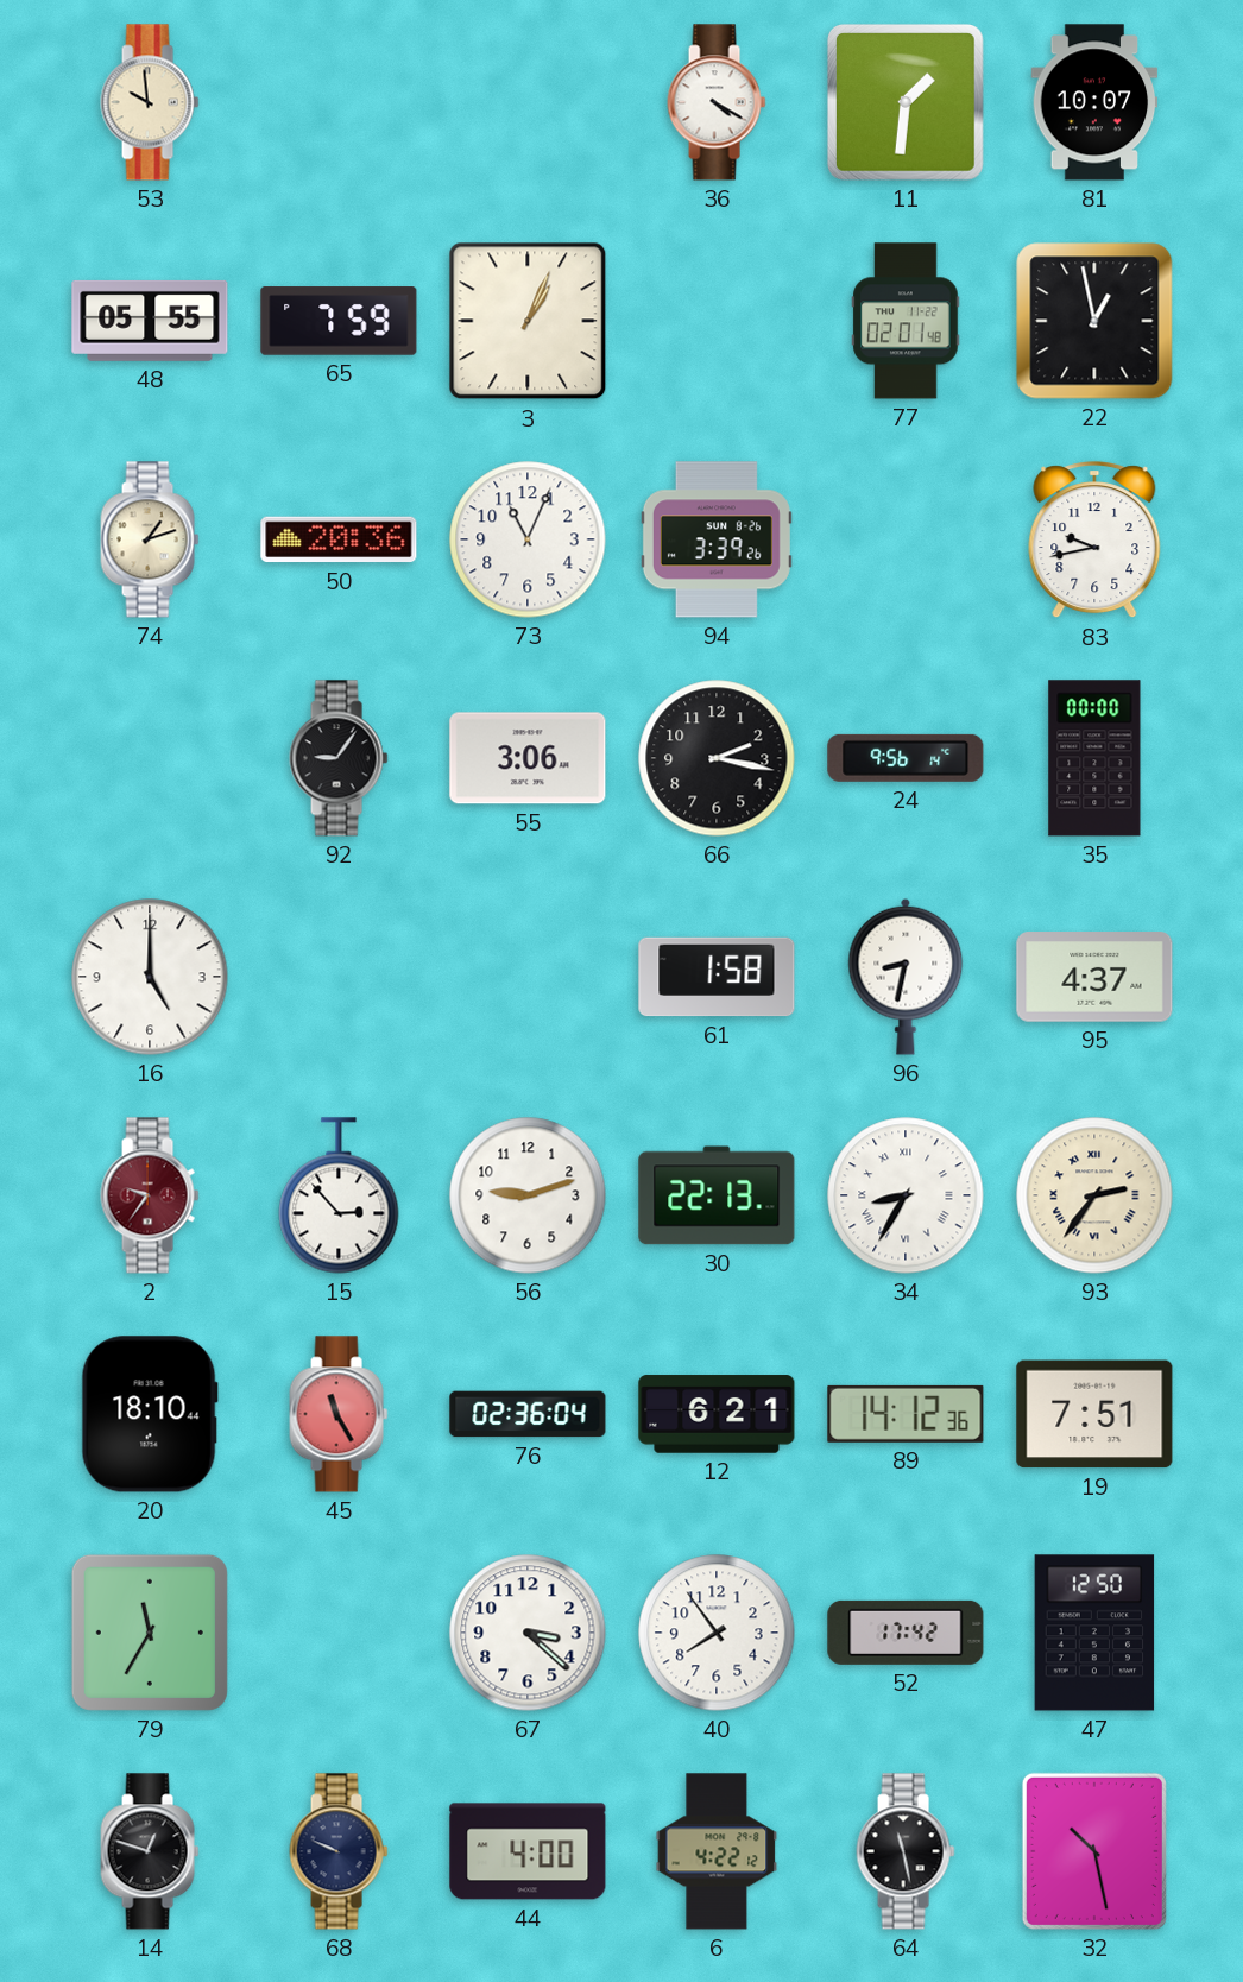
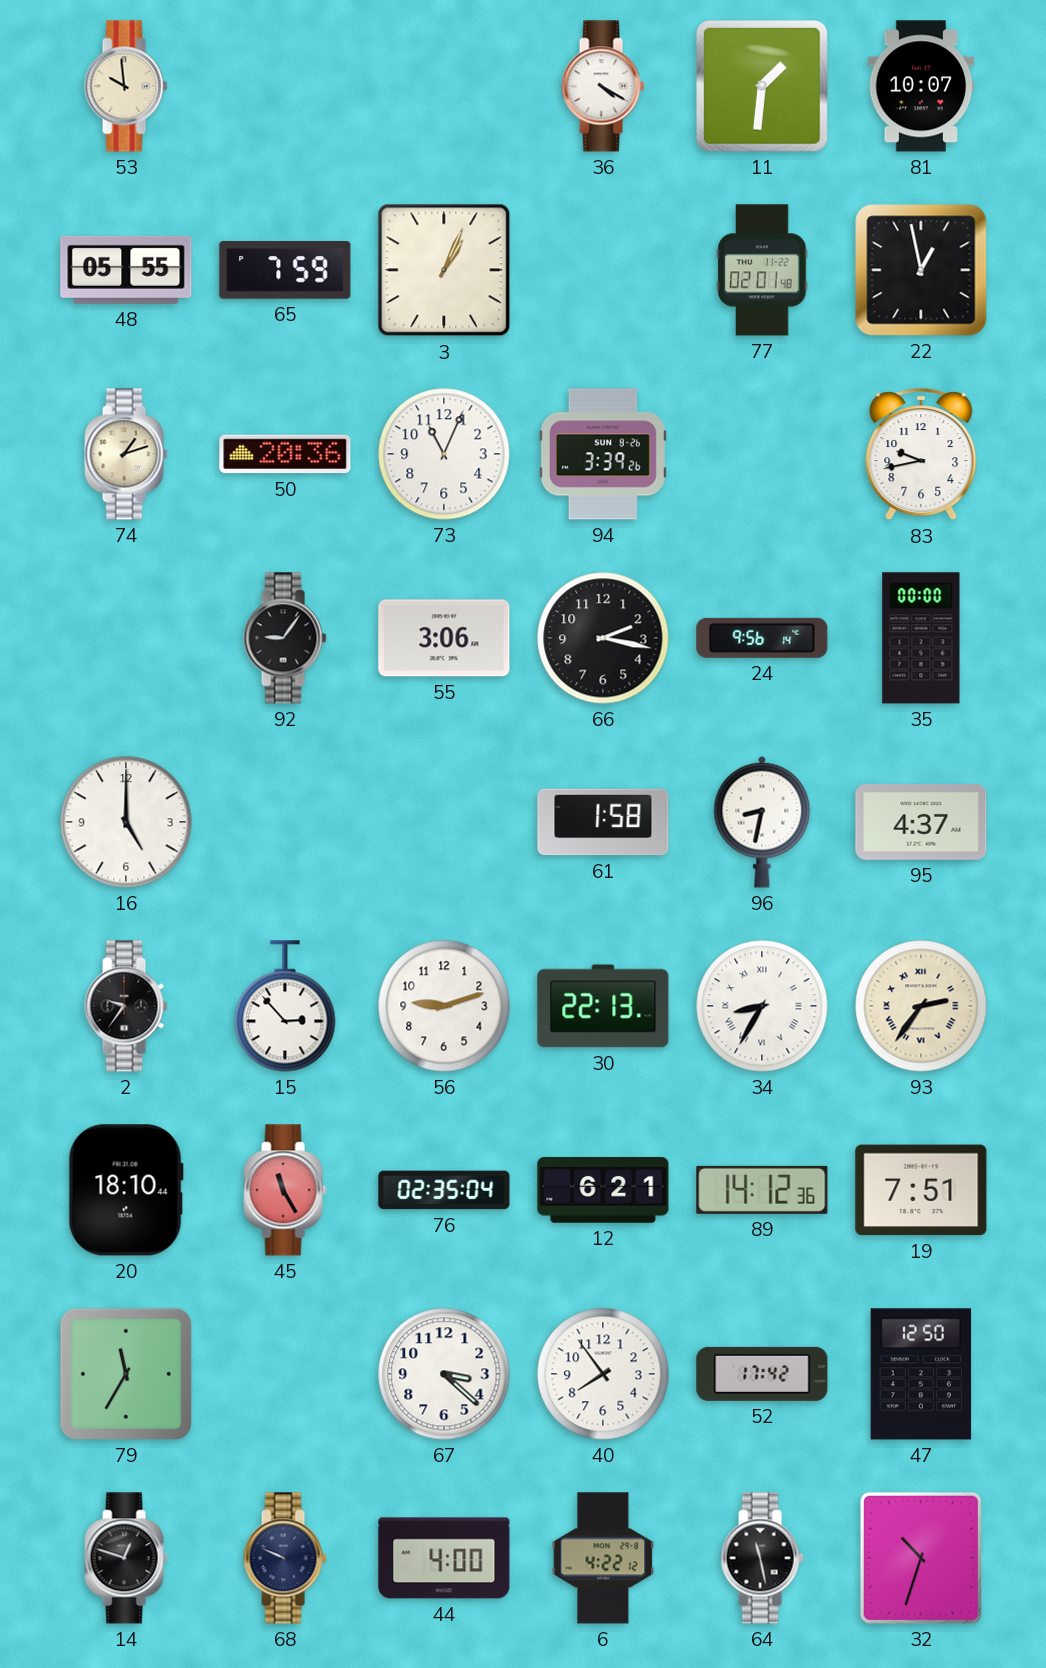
2 dial: burgundy -> black (126, 1006)
76: 02:36 -> 02:35 (444, 1190)
32: 10:28 -> 10:33 (921, 1558)
